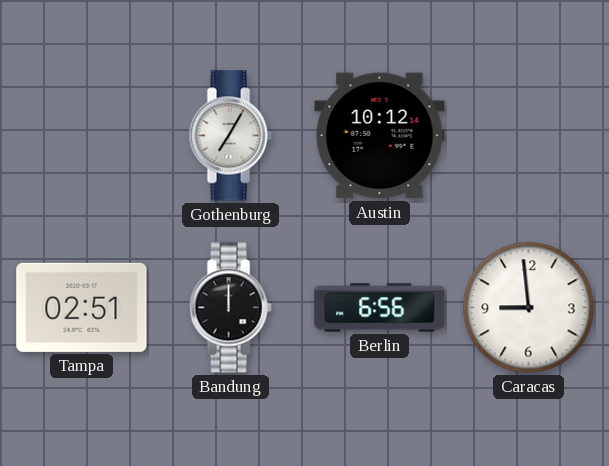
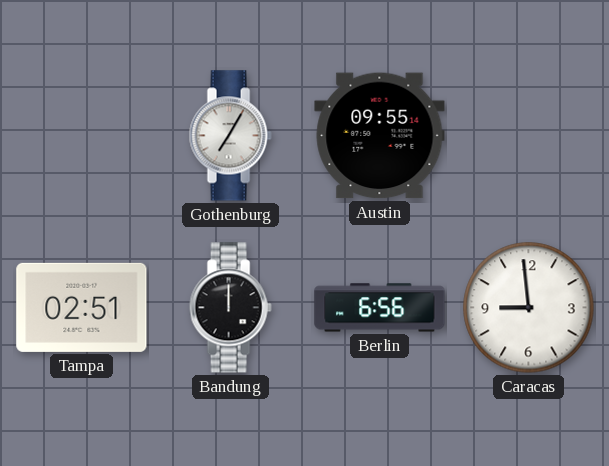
Austin: 10:12 -> 09:55 (380, 136)
